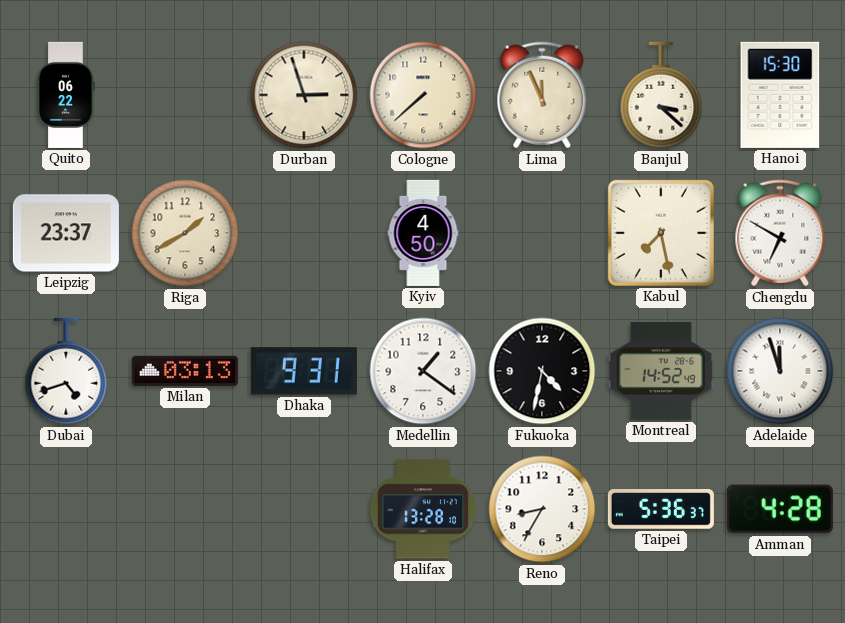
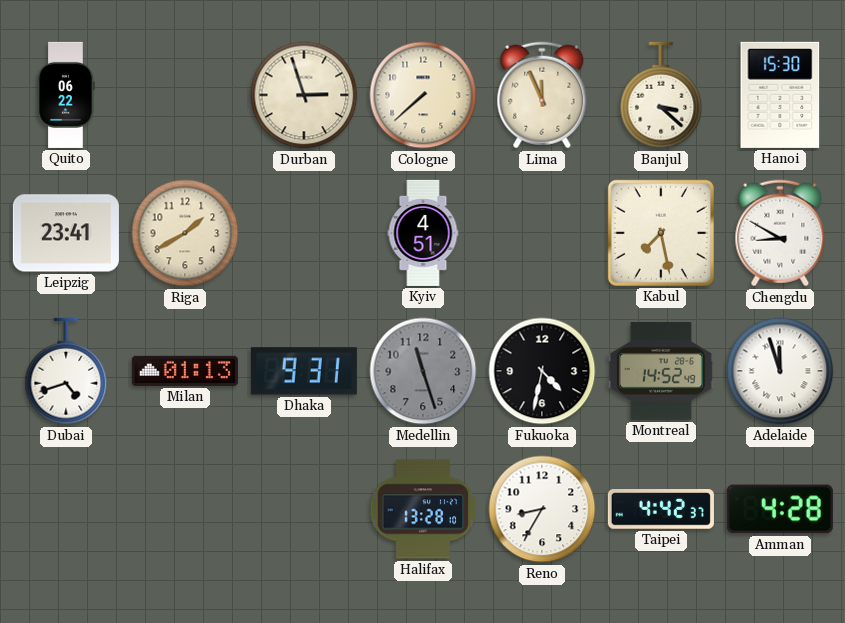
Leipzig: 23:37 -> 23:41 (66, 233)
Kyiv: 4:50 -> 4:51 (423, 233)
Chengdu: 6:50 -> 8:50 (780, 233)
Milan: 03:13 -> 01:13 (185, 371)
Medellin: 1:21 -> 11:27 (423, 371)
Medellin dial: white -> grey (423, 371)
Taipei: 5:36 -> 4:42 (661, 509)
